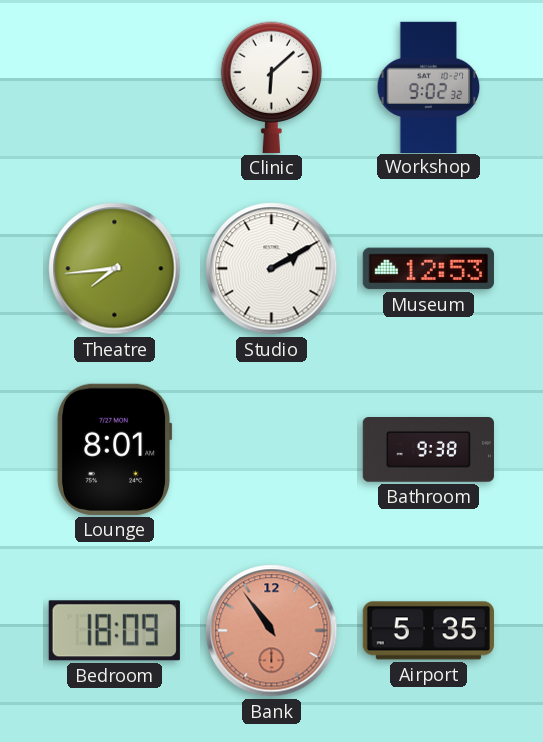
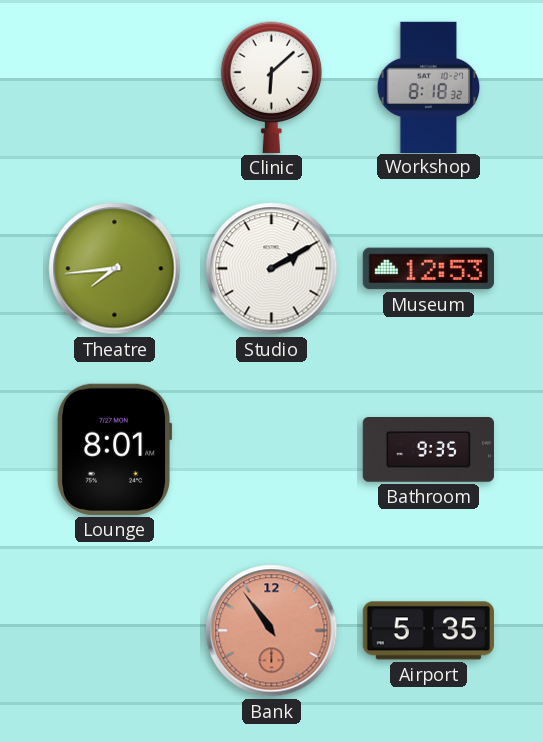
Workshop: 9:02 -> 8:18 (429, 87)
Bathroom: 9:38 -> 9:35 (428, 450)
Bedroom: 18:09 -> none (114, 631)
